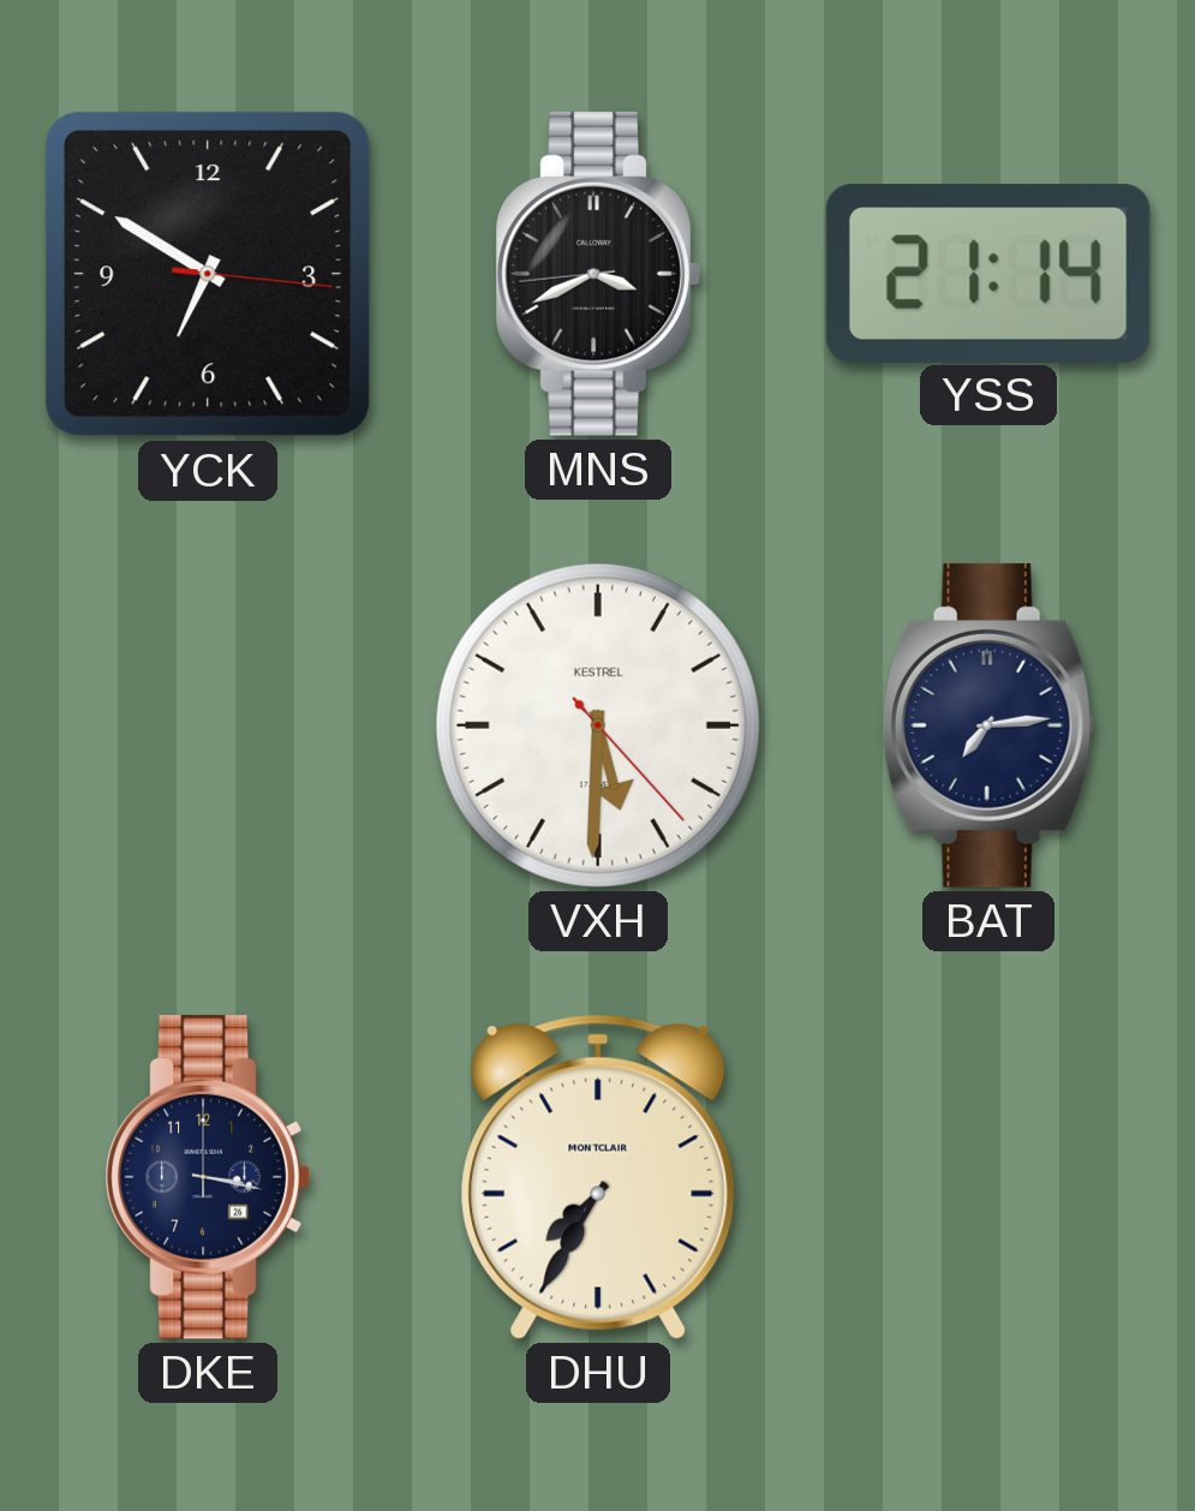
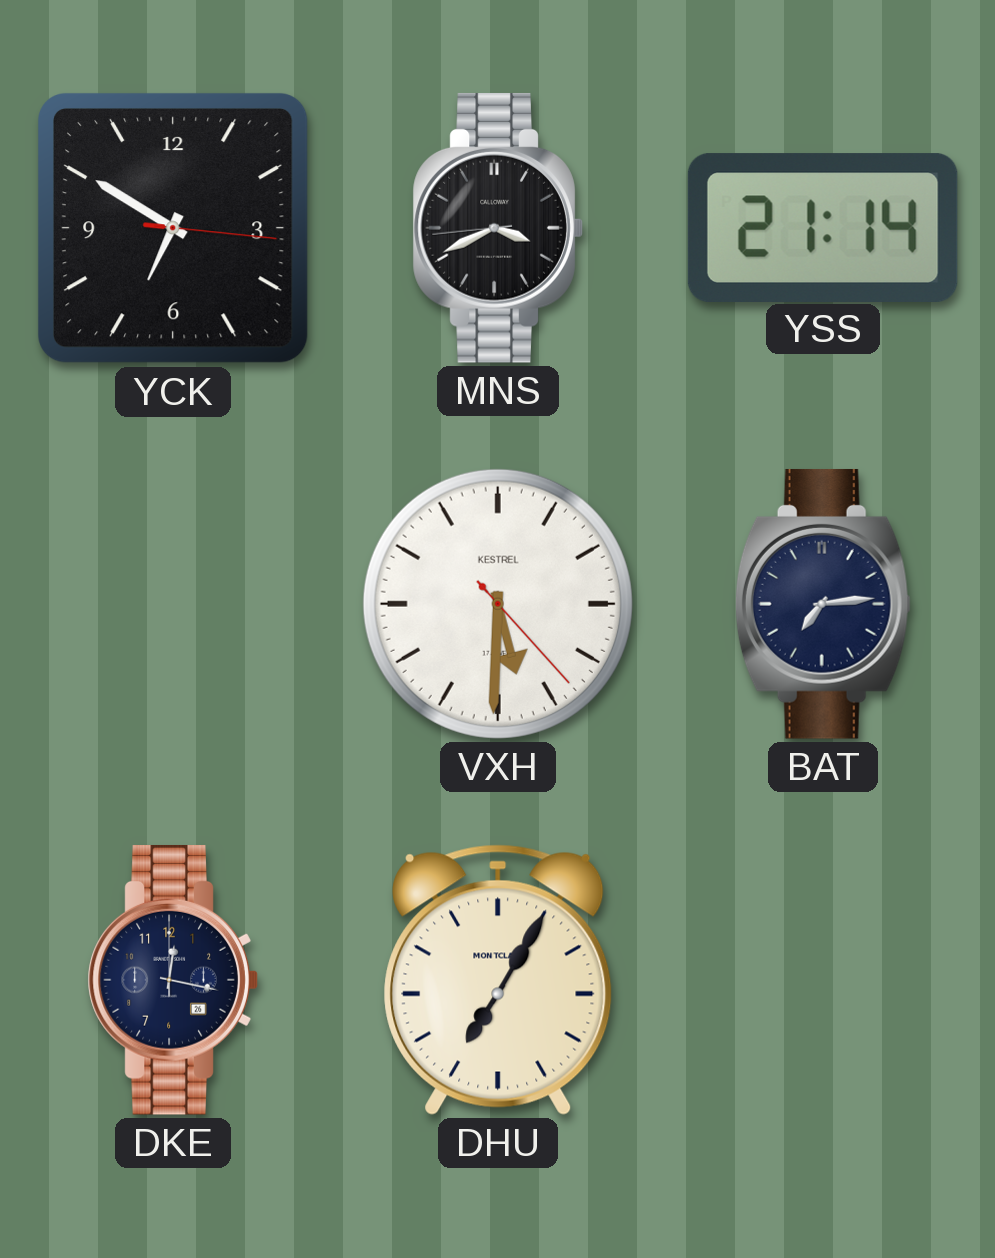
DKE: 3:17 -> 12:17 (173, 980)
DHU: 7:35 -> 7:05 (498, 980)
